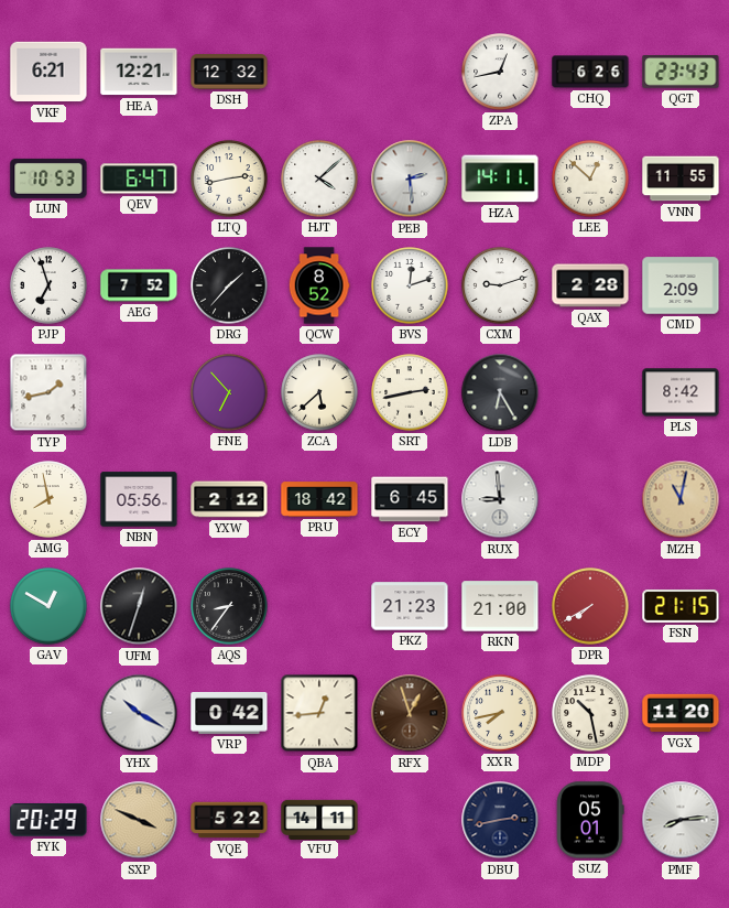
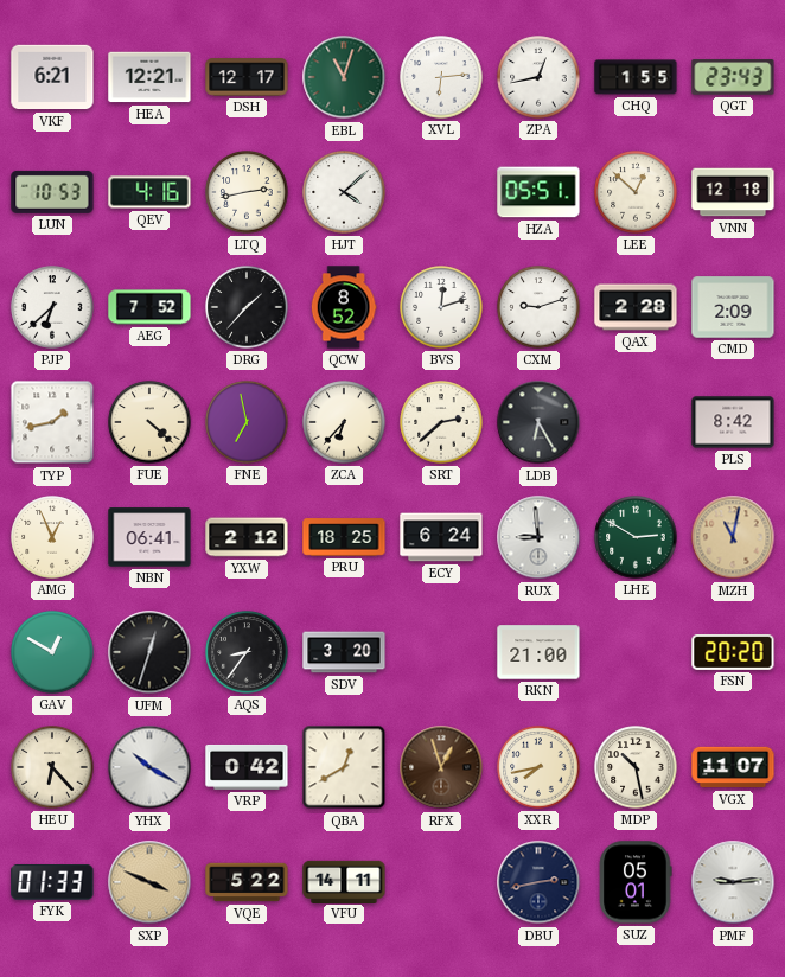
DSH: 12:32 -> 12:17 (247, 77)
EBL: none -> 11:03 (344, 77)
XVL: none -> 6:14 (441, 77)
CHQ: 6:26 -> 1:55 (636, 77)
QEV: 6:47 -> 4:16 (149, 192)
PEB: 2:29 -> none (410, 179)
HZA: 14:11 -> 05:51 (538, 192)
VNN: 11:55 -> 12:18 (733, 192)
PJP: 6:57 -> 6:38 (52, 307)
FUE: none -> 4:22 (149, 422)
FNE: 6:53 -> 6:58 (247, 422)
ZCA: 5:38 -> 6:37 (344, 422)
SRT: 2:43 -> 2:38 (441, 422)
AMG: 7:58 -> 12:56 (52, 537)
NBN: 05:56 -> 06:41 (149, 537)
PRU: 18:42 -> 18:25 (344, 537)
ECY: 6:45 -> 6:24 (441, 537)
LHE: none -> 2:50 (636, 537)
SDV: none -> 3:20 (344, 652)
PKZ: 21:23 -> none (410, 606)
DPR: 7:40 -> none (590, 606)
FSN: 21:15 -> 20:20 (733, 652)
HEU: none -> 6:23 (52, 767)
QBA: 12:44 -> 12:40 (344, 767)
VGX: 11:20 -> 11:07 (733, 767)
FYK: 20:29 -> 01:33 (52, 882)
PMF: 8:14 -> 9:14 (733, 882)
